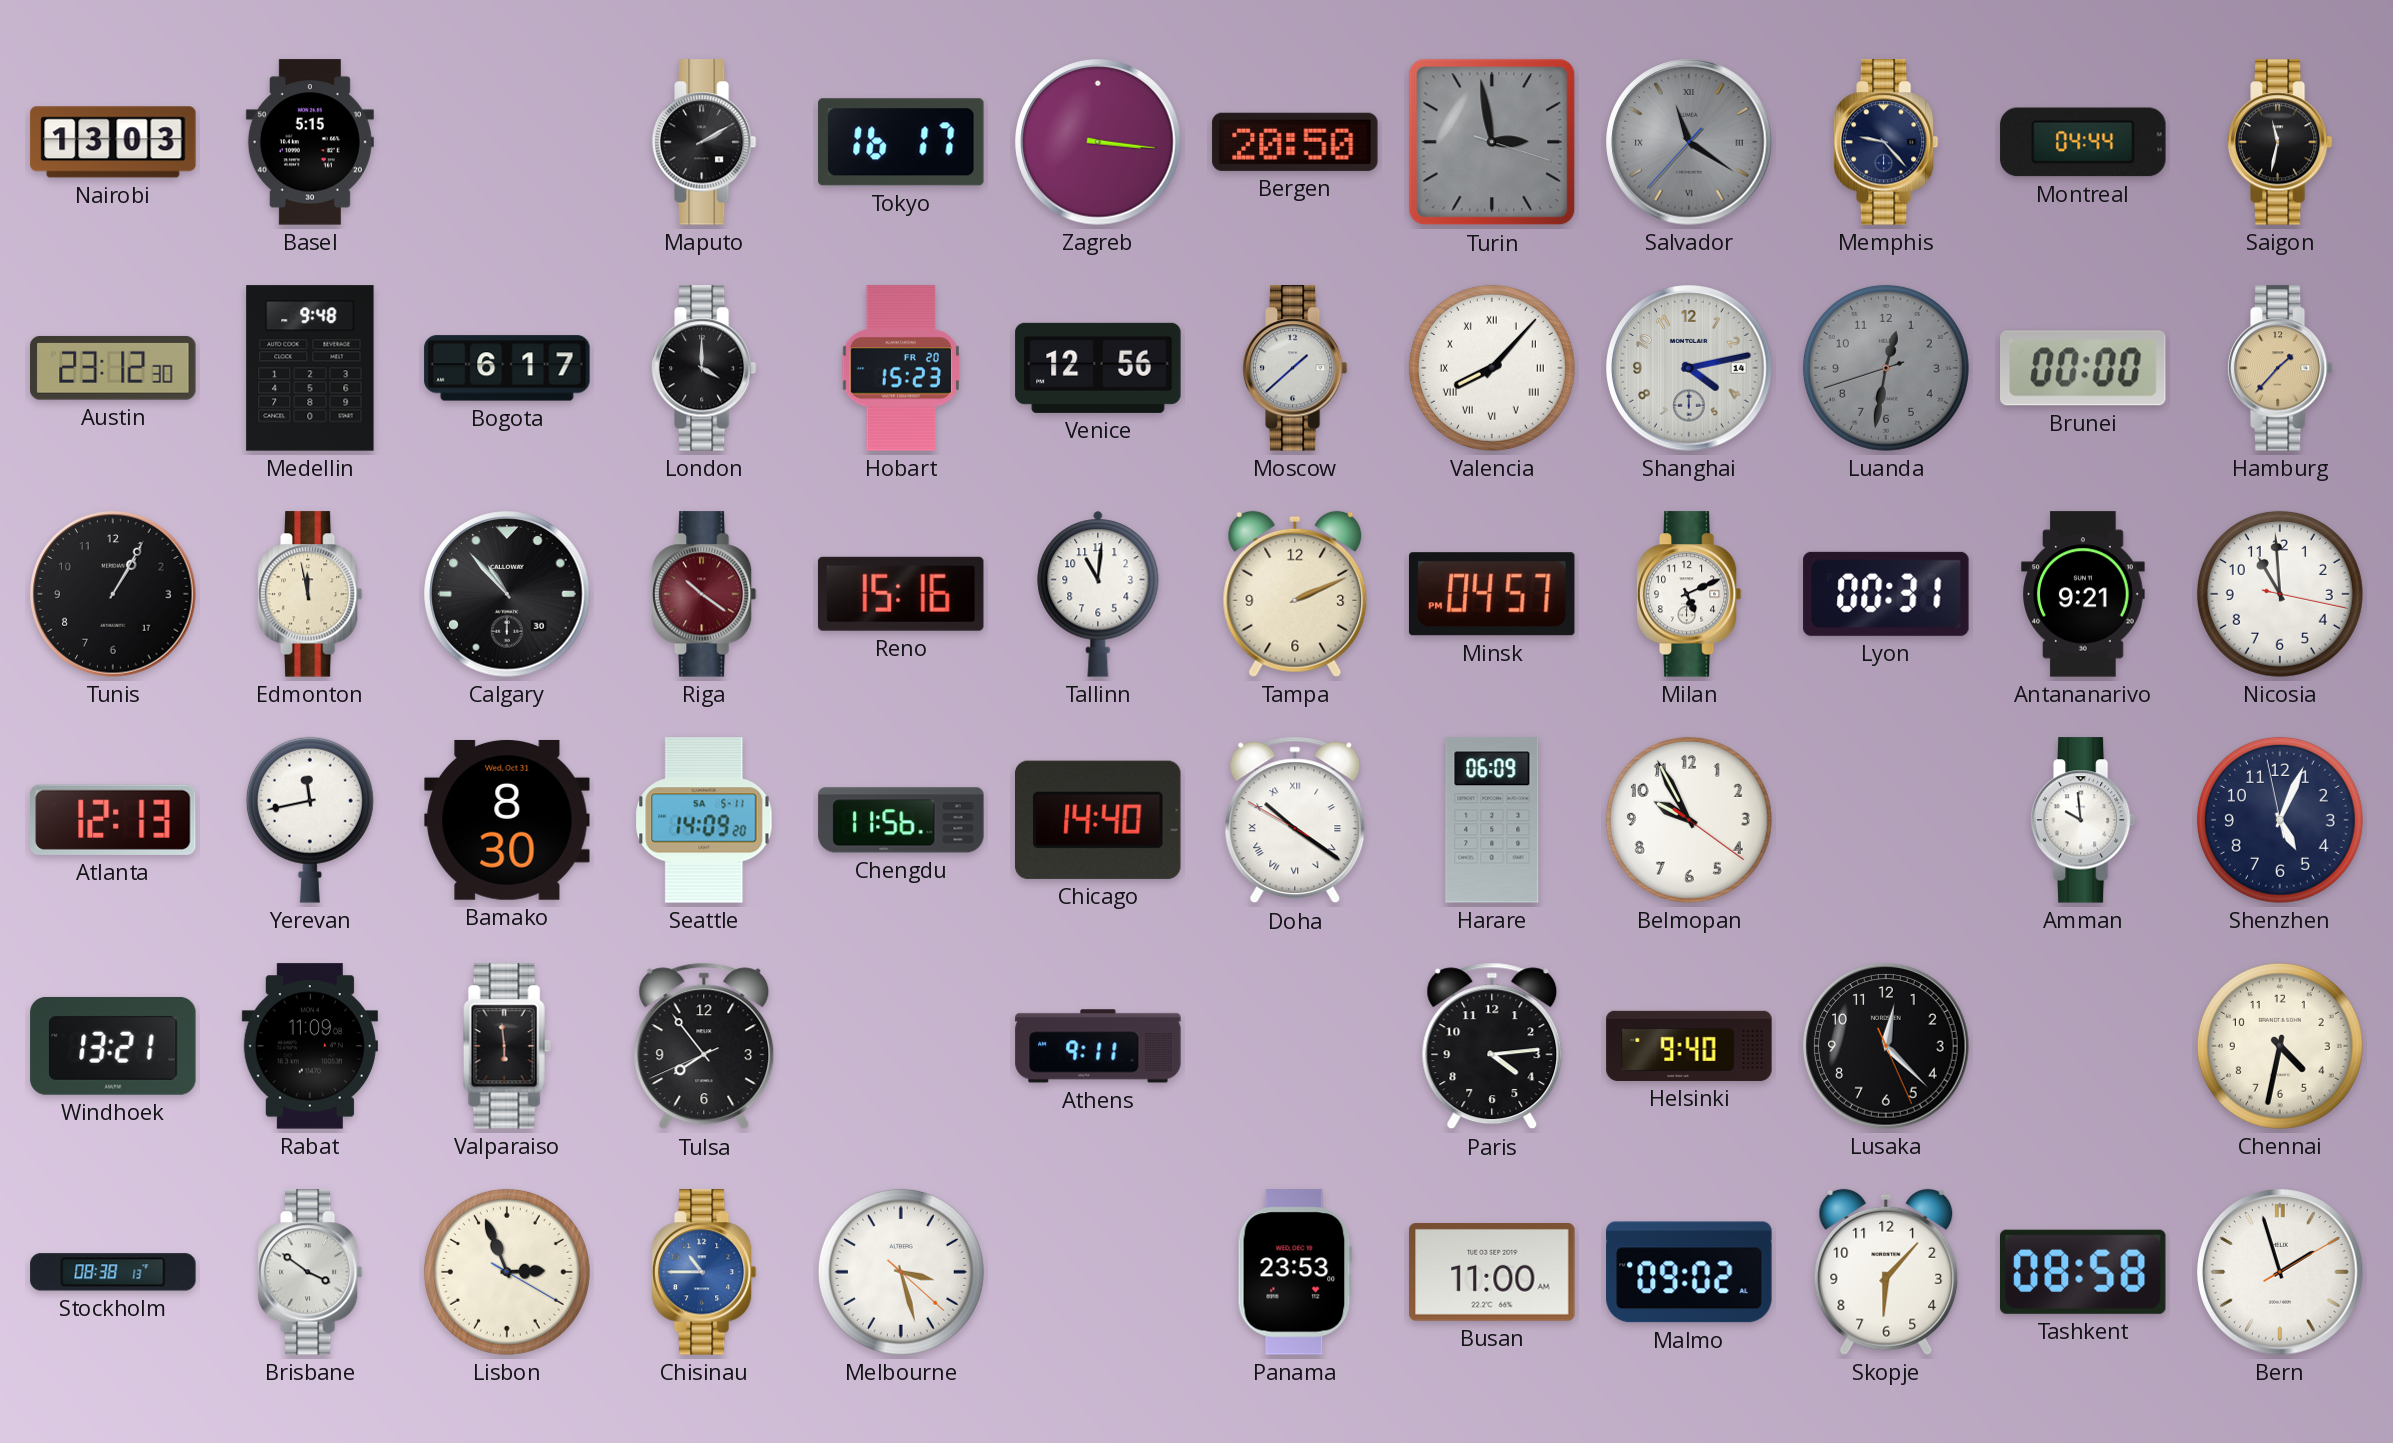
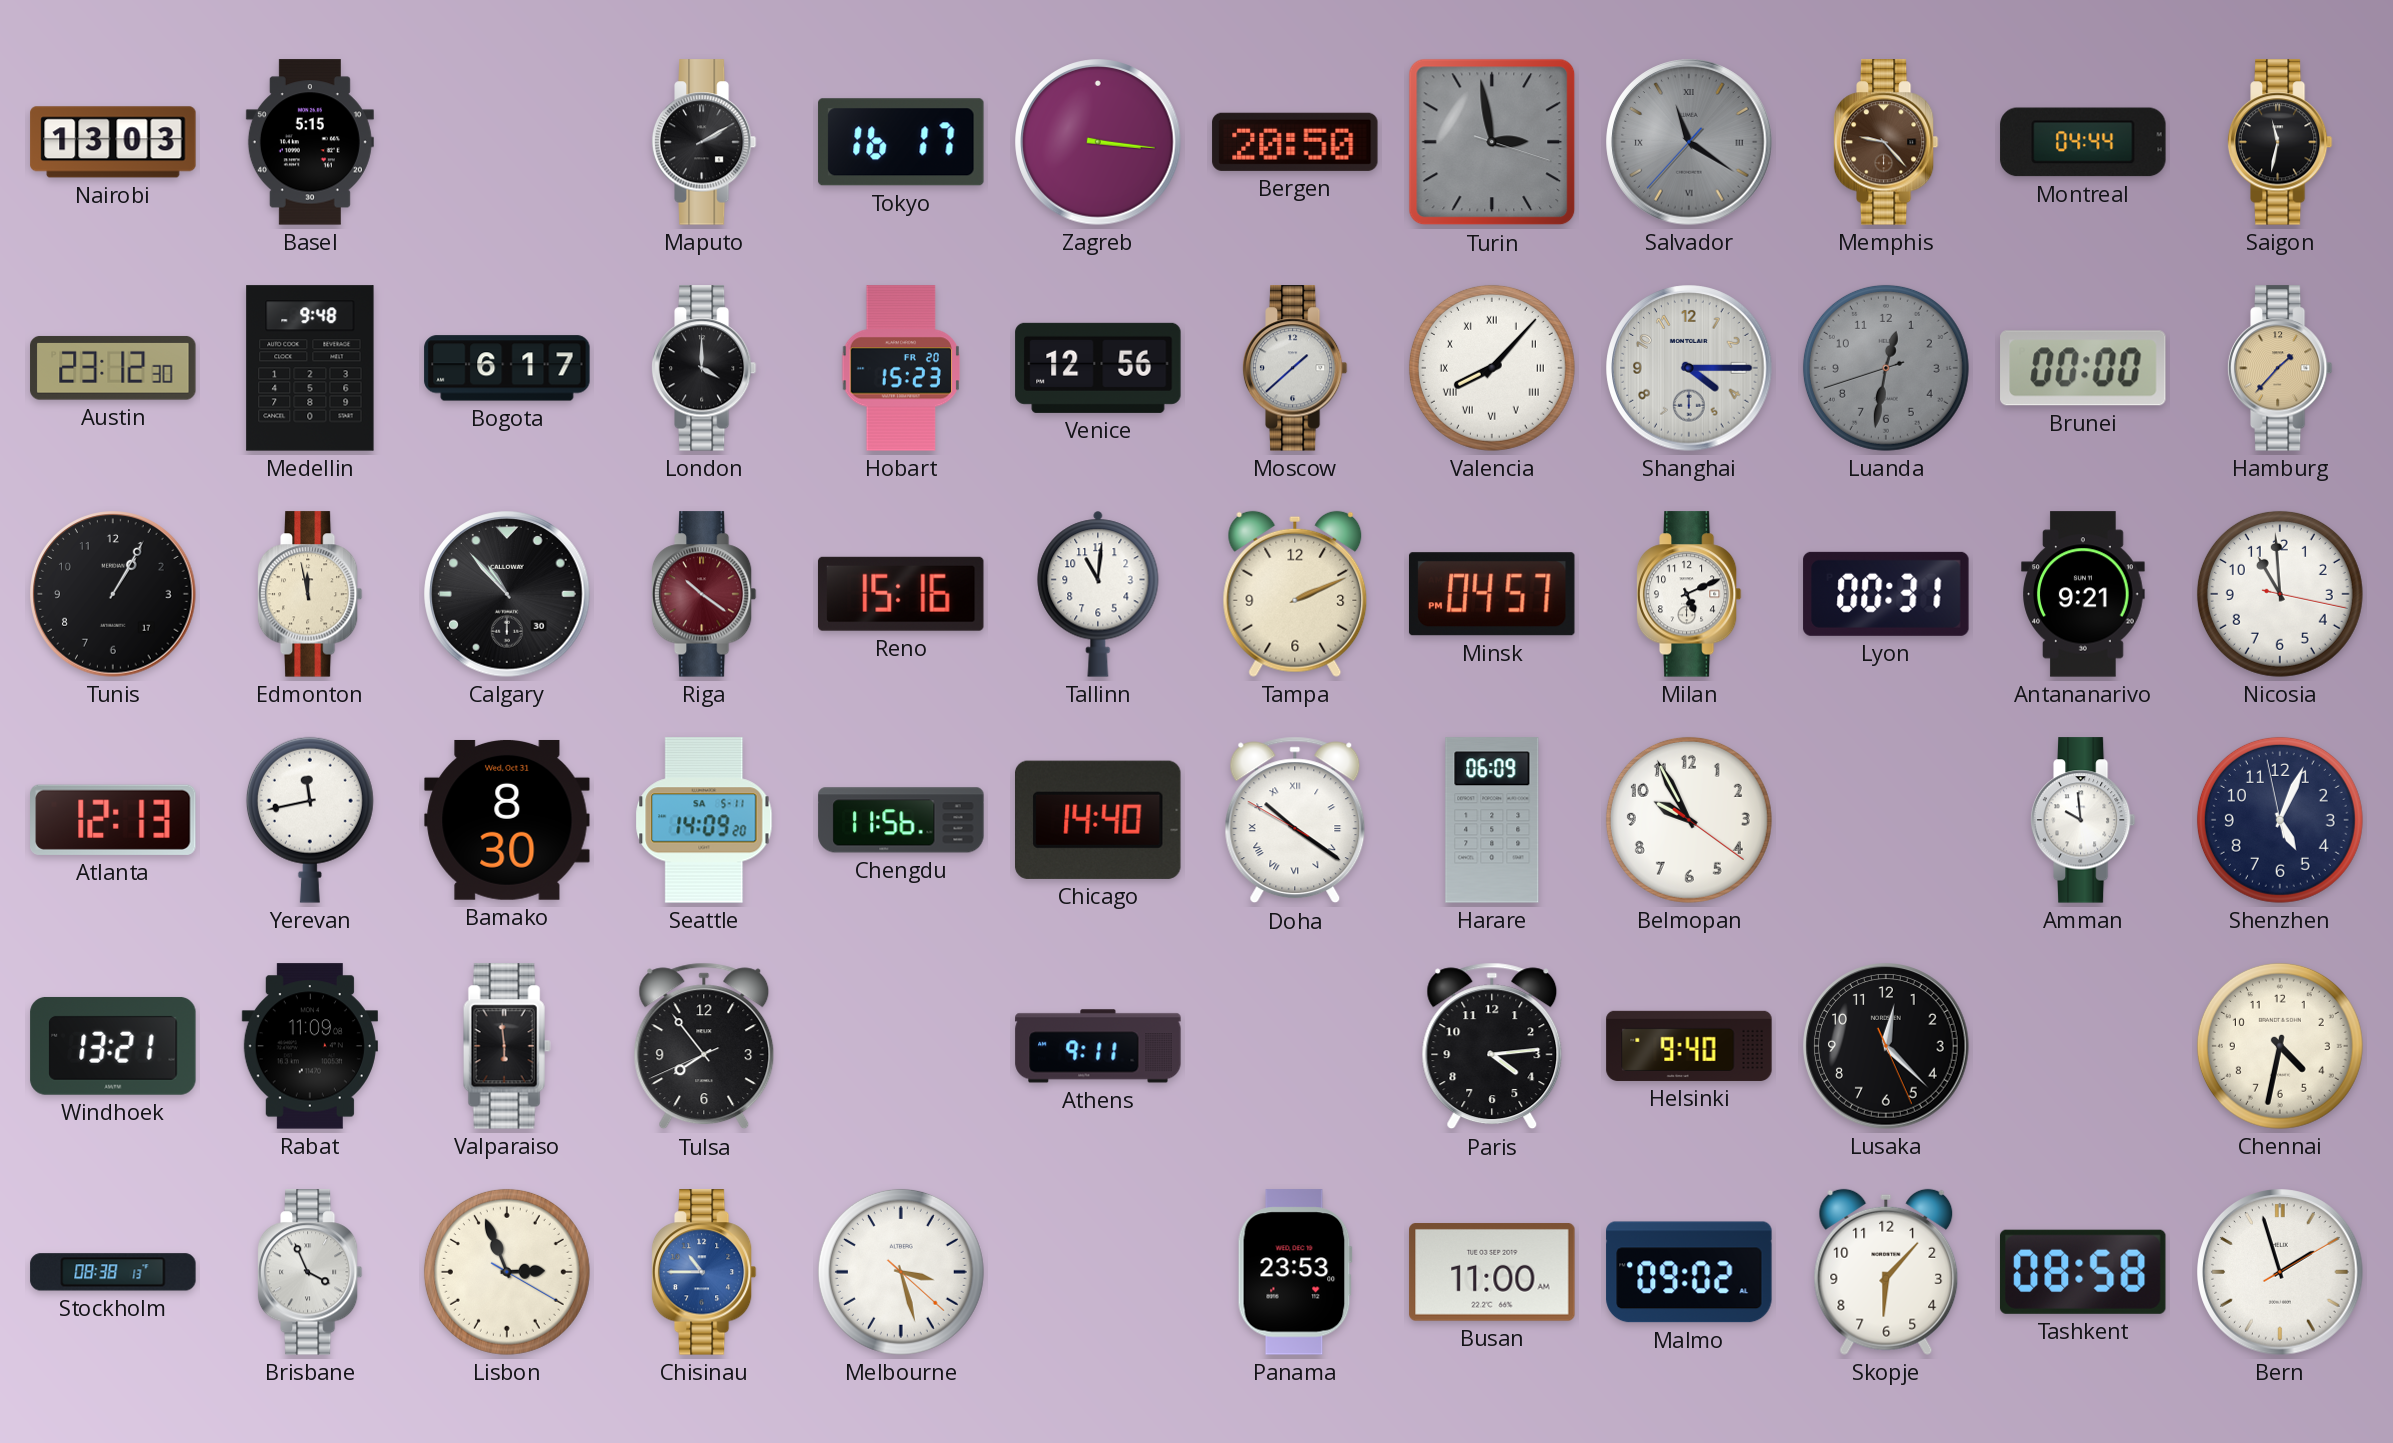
Memphis dial: navy -> brown (1886, 142)
Shanghai: 4:13 -> 4:15 (1689, 368)
Brisbane: 3:51 -> 3:56 (310, 1272)
